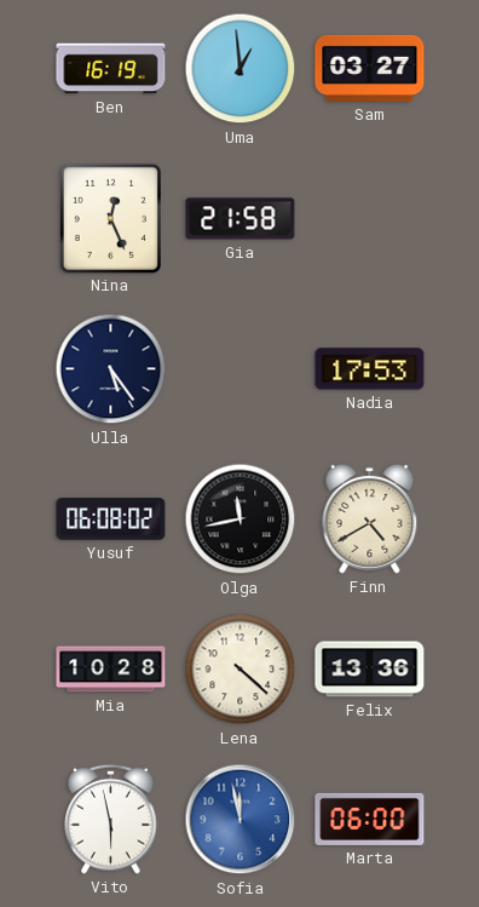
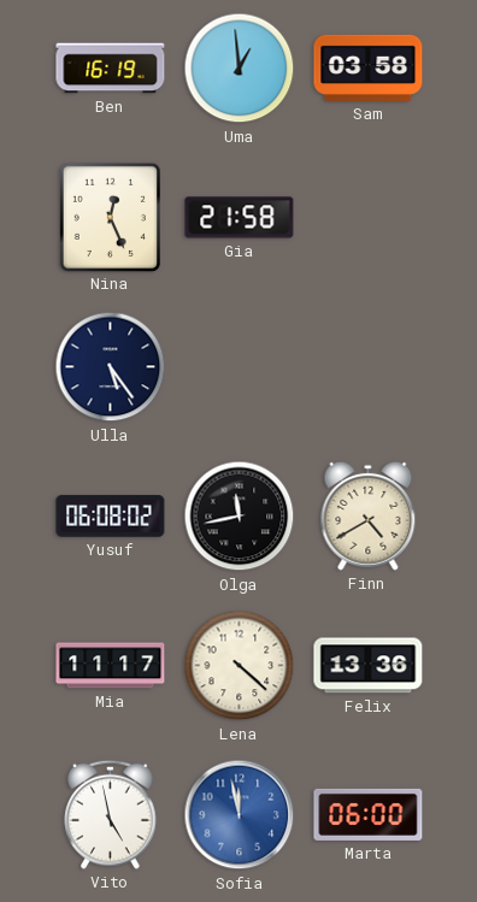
Sam: 03:27 -> 03:58 (369, 67)
Nadia: 17:53 -> none (370, 369)
Mia: 10:28 -> 11:17 (111, 666)
Vito: 5:58 -> 4:58 (111, 814)
